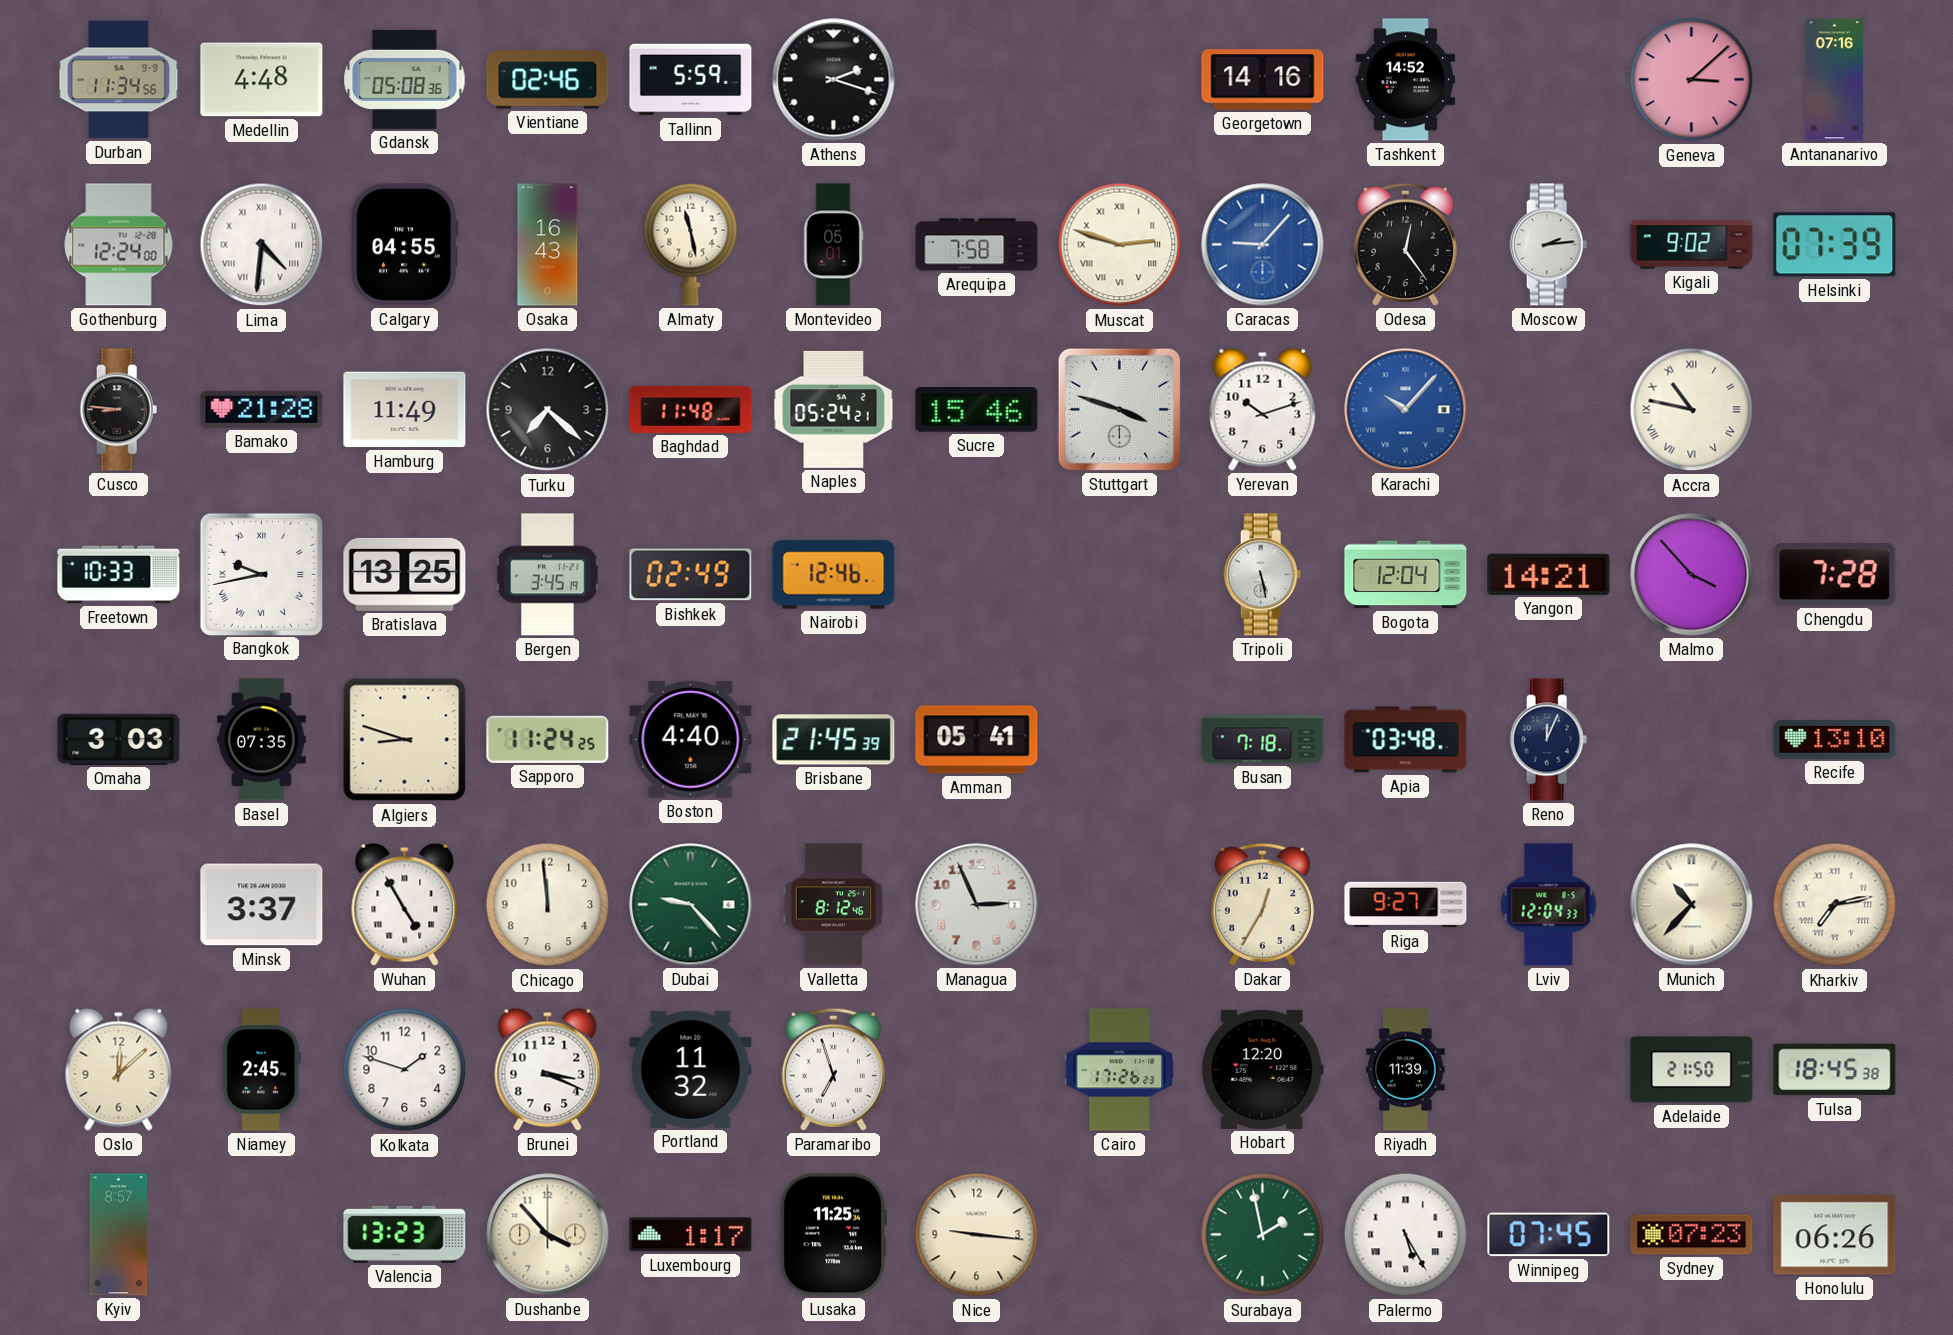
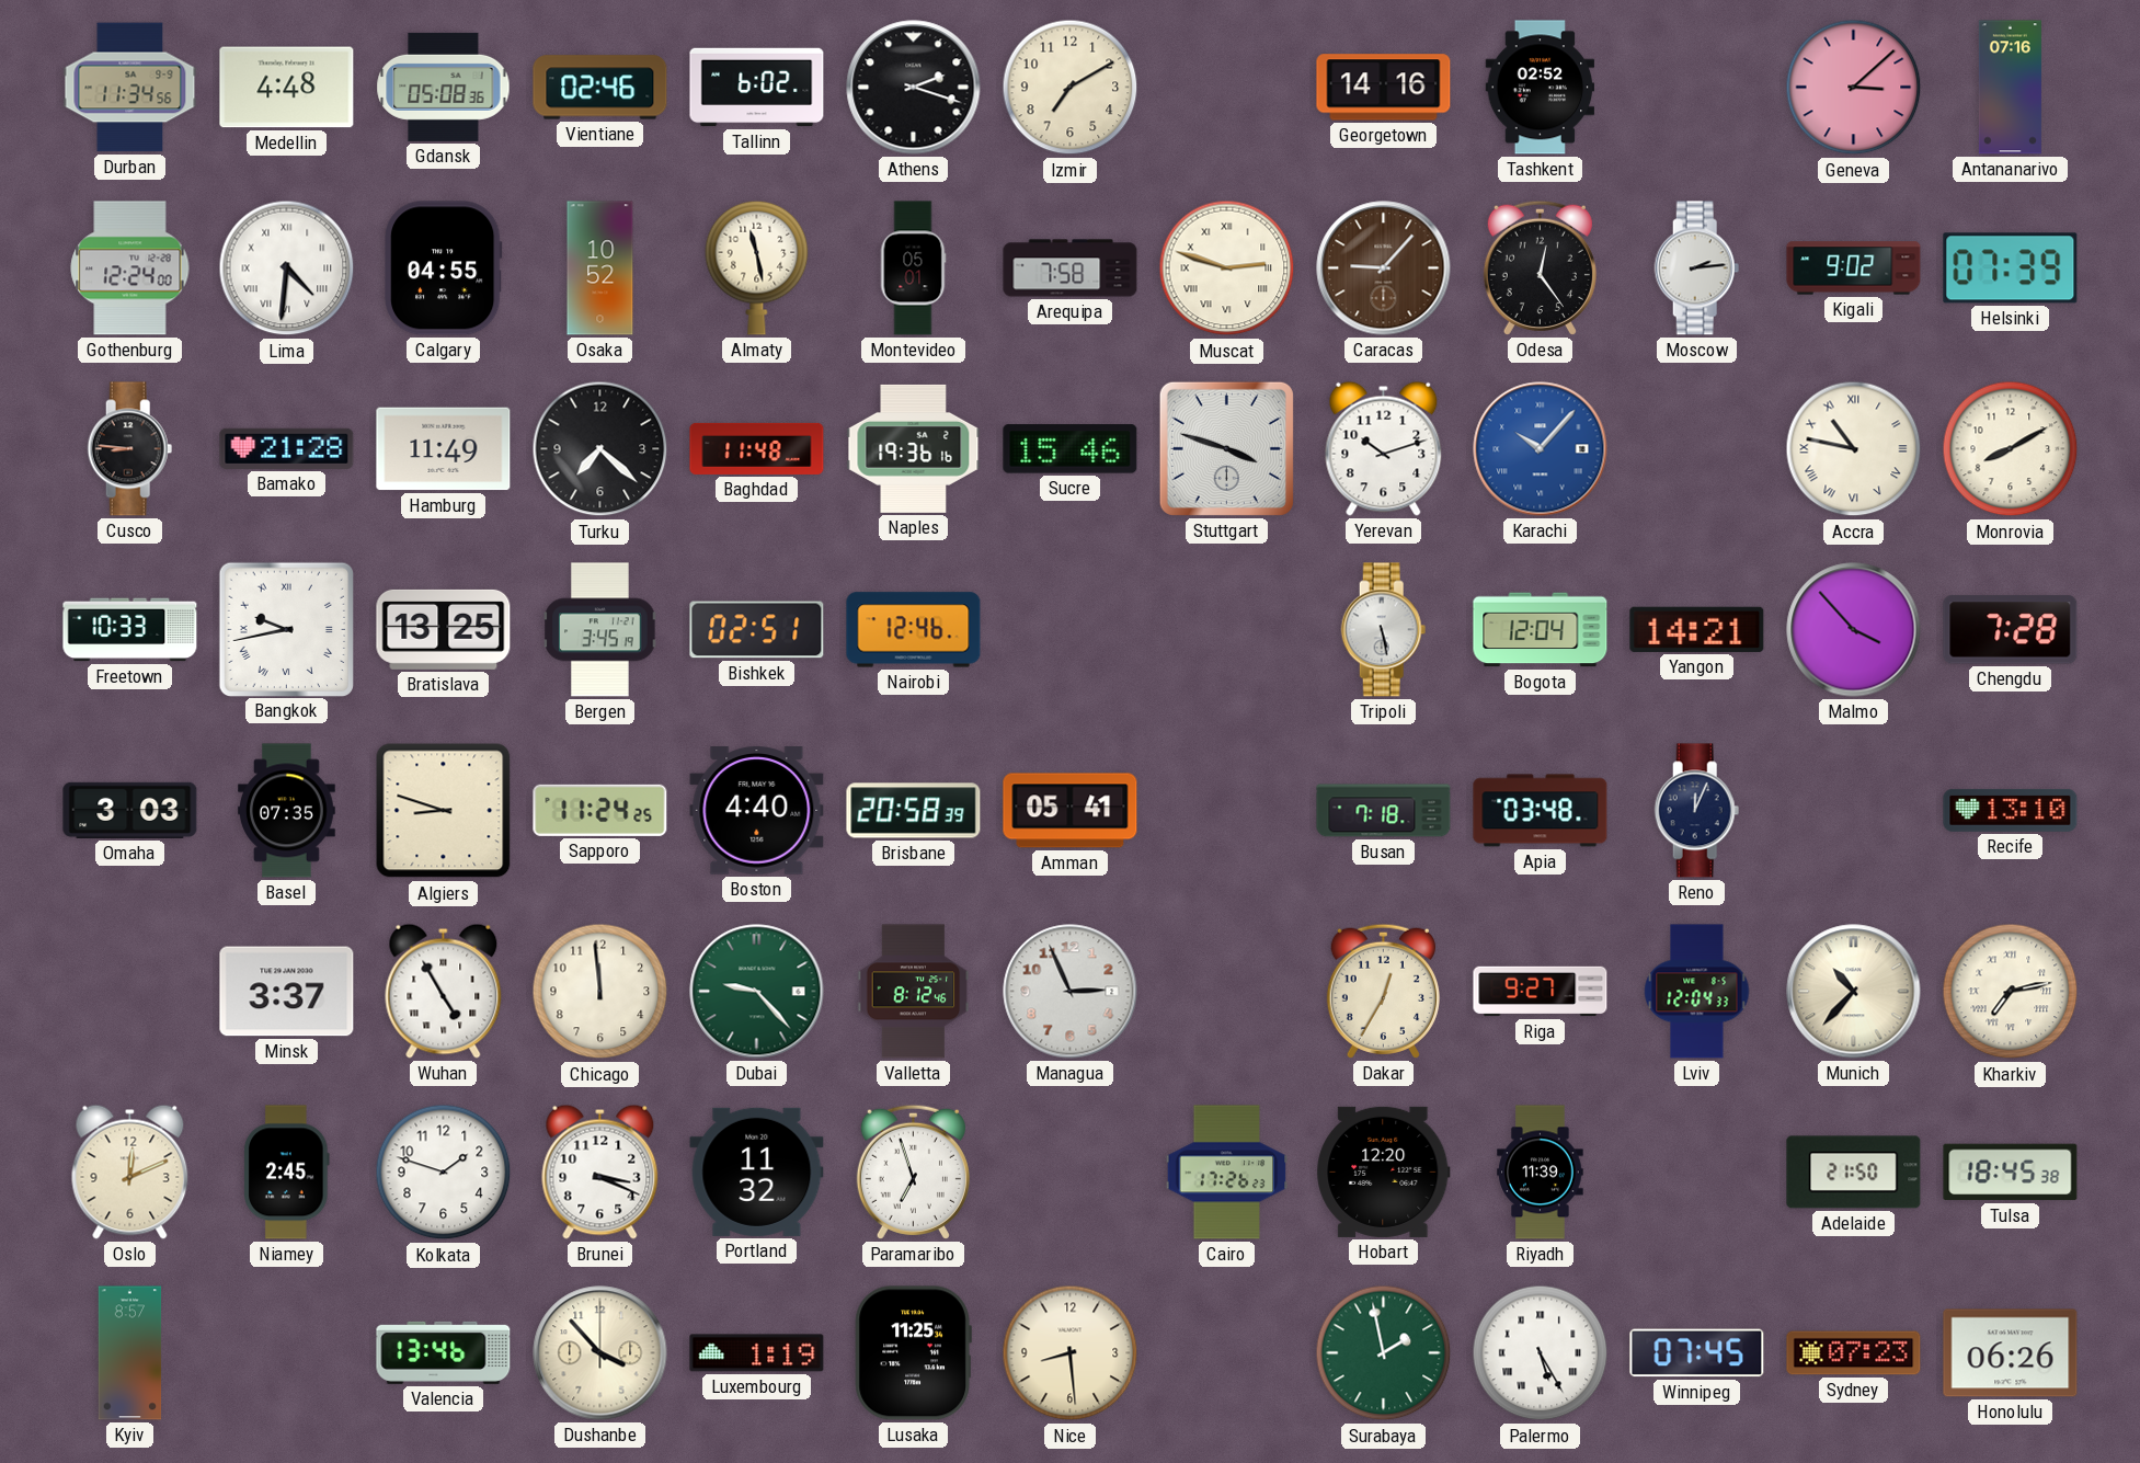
Tallinn: 5:59 -> 6:02 (757, 88)
Izmir: none -> 7:10 (1071, 88)
Tashkent: 14:52 -> 02:52 (1541, 88)
Osaka: 16:43 -> 10:52 (600, 268)
Caracas dial: blue -> brown (1384, 268)
Naples: 05:24 -> 19:36 (914, 448)
Monrovia: none -> 8:10 (2011, 449)
Bishkek: 02:49 -> 02:51 (757, 630)
Brisbane: 21:45 -> 20:58 (914, 811)
Oslo: 12:08 -> 12:11 (130, 1171)
Valencia: 13:23 -> 13:46 (444, 1352)
Luxembourg: 1:17 -> 1:19 (757, 1353)
Nice: 9:16 -> 8:29 (1071, 1353)
